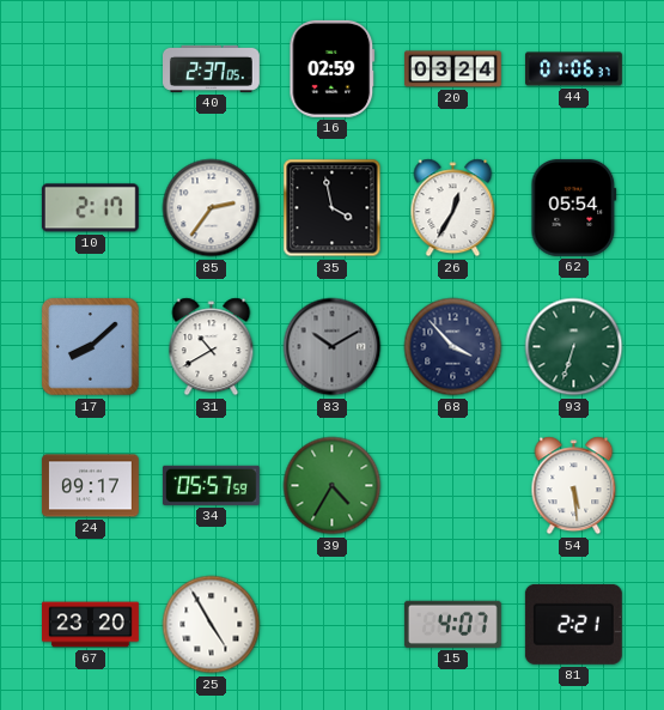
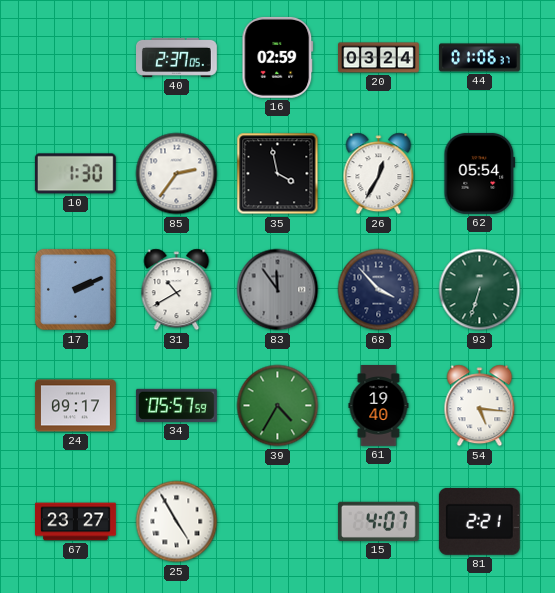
10: 2:17 -> 1:30 (75, 174)
17: 8:08 -> 2:11 (76, 290)
83: 10:10 -> 11:54 (278, 290)
61: none -> 19:40 (379, 406)
54: 5:29 -> 5:16 (480, 406)
67: 23:20 -> 23:27 (76, 522)
